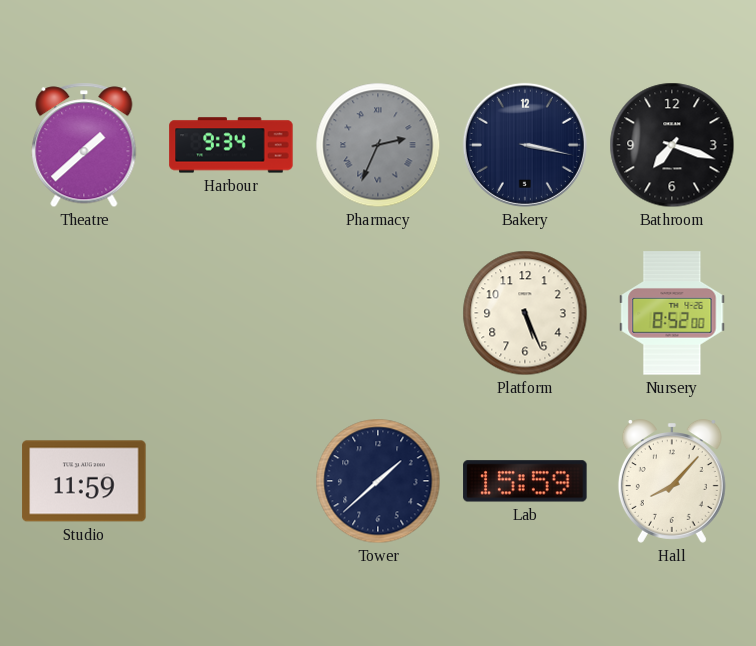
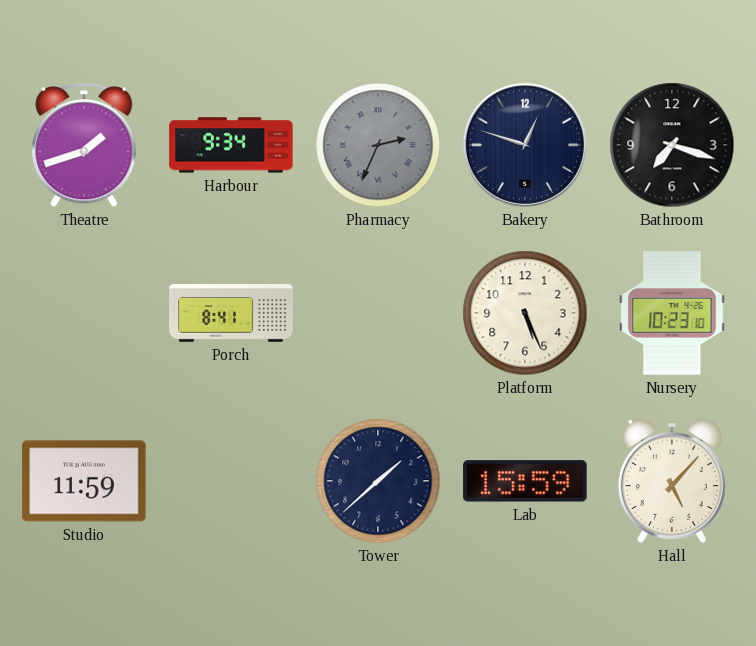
Theatre: 1:38 -> 1:42 (84, 145)
Bakery: 3:17 -> 12:48 (525, 145)
Porch: none -> 8:41 (231, 313)
Nursery: 8:52 -> 10:23 (672, 313)
Hall: 8:07 -> 5:07 (672, 481)
